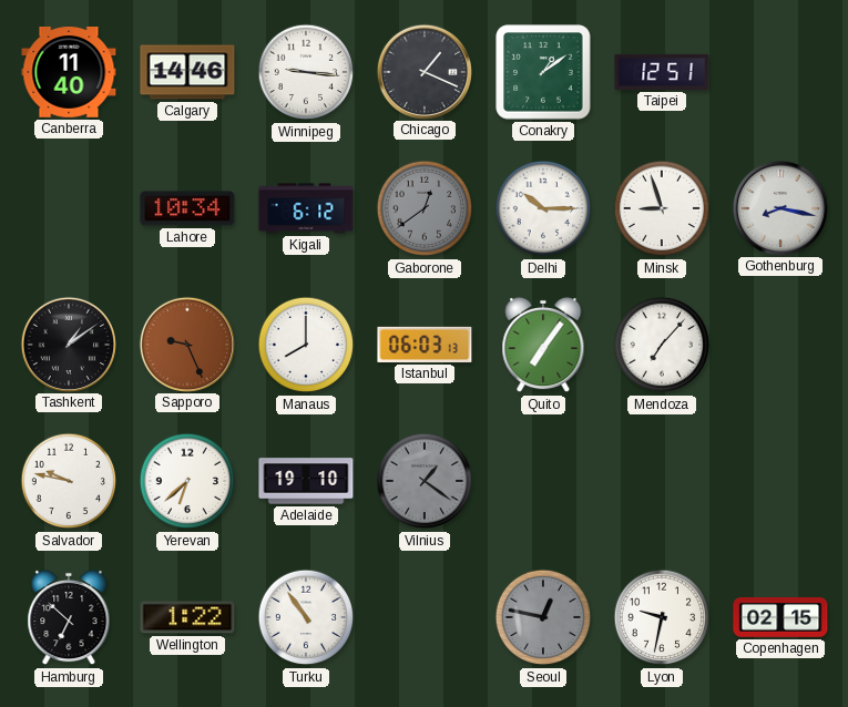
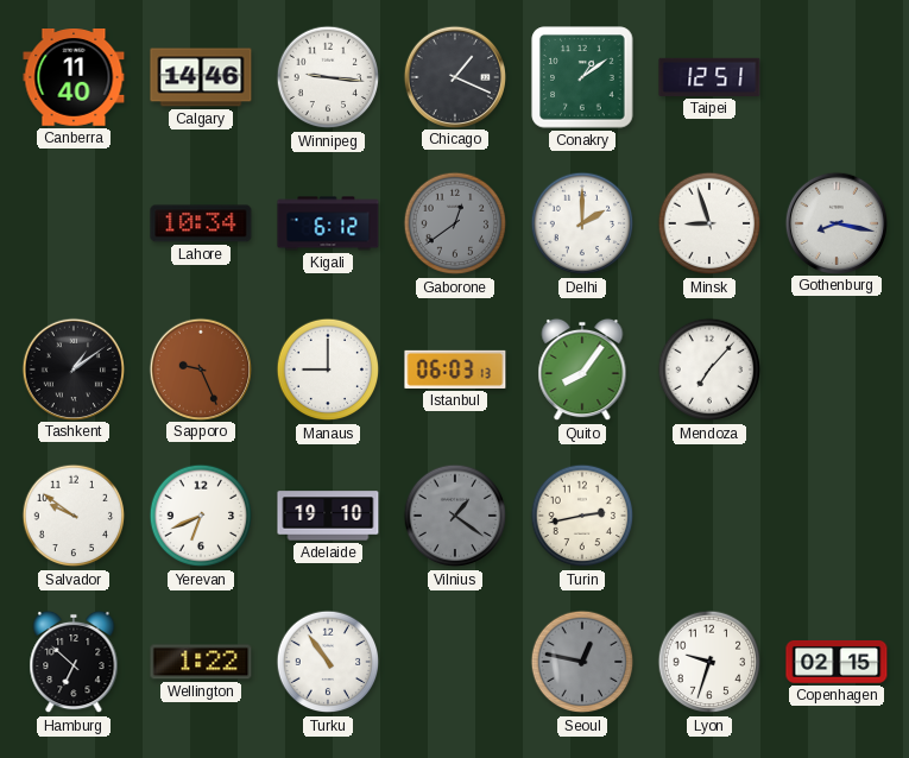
Delhi: 10:15 -> 2:00 (582, 223)
Manaus: 8:00 -> 9:00 (328, 369)
Quito: 7:06 -> 8:06 (582, 369)
Salvador: 9:47 -> 9:51 (74, 516)
Yerevan: 6:38 -> 6:41 (201, 516)
Turin: none -> 2:43 (582, 516)
Lyon: 9:32 -> 9:33 (709, 662)
